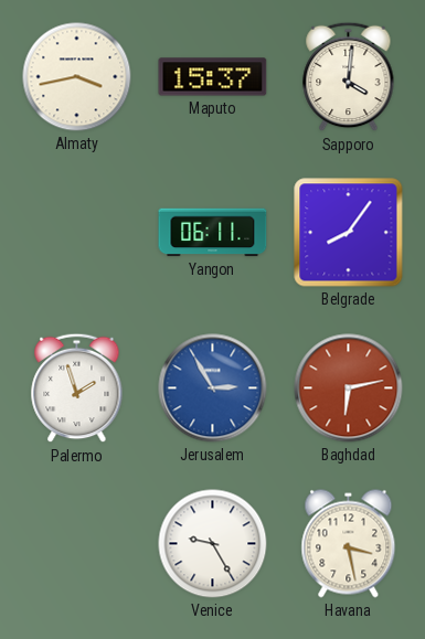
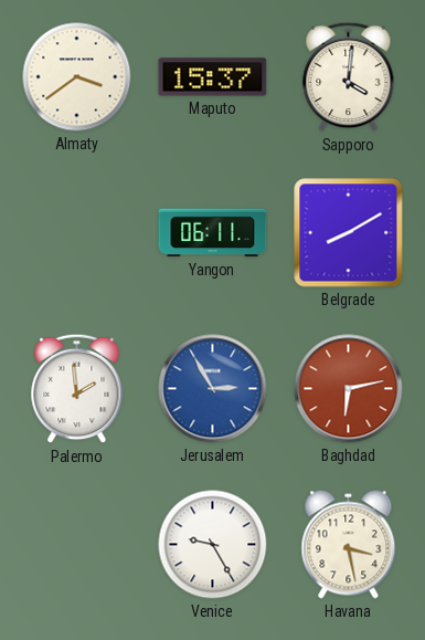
Almaty: 3:43 -> 3:39 (77, 77)
Belgrade: 8:06 -> 8:10 (349, 233)
Palermo: 1:57 -> 1:59 (77, 389)
